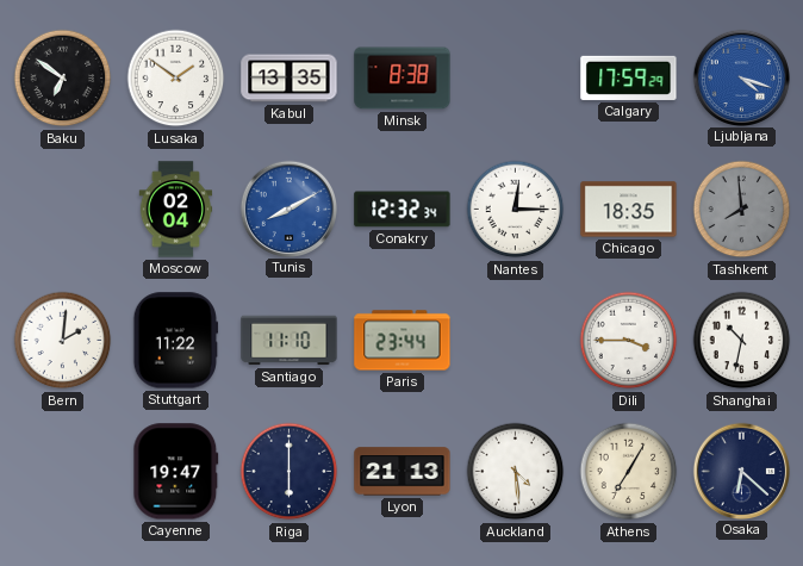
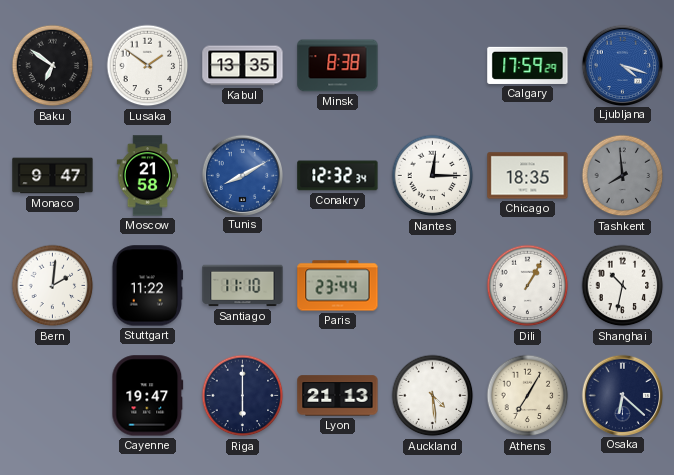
Monaco: none -> 9:47 (53, 176)
Moscow: 02:04 -> 21:58 (148, 176)
Dili: 3:45 -> 1:05 (528, 286)
